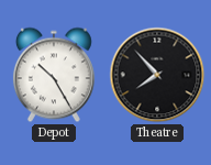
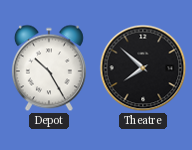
Theatre: 7:53 -> 7:52 (143, 68)
